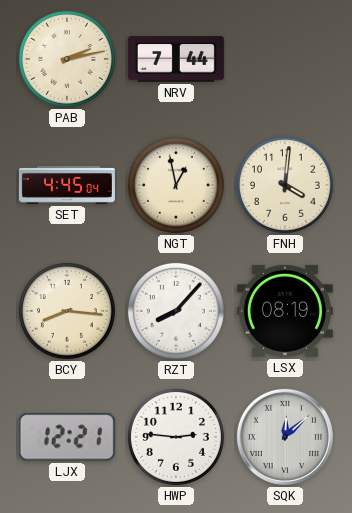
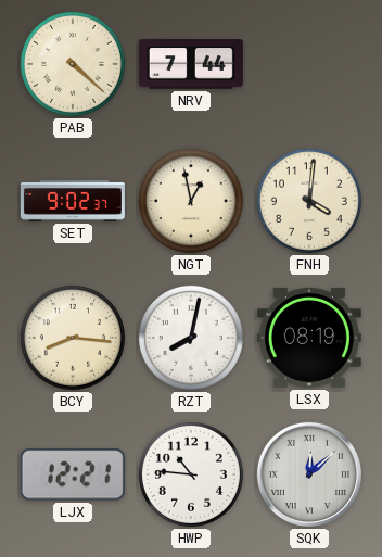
PAB: 2:13 -> 4:22 (73, 64)
SET: 4:45 -> 9:02 (73, 201)
RZT: 8:07 -> 8:02 (191, 338)
HWP: 2:46 -> 10:46 (191, 474)
